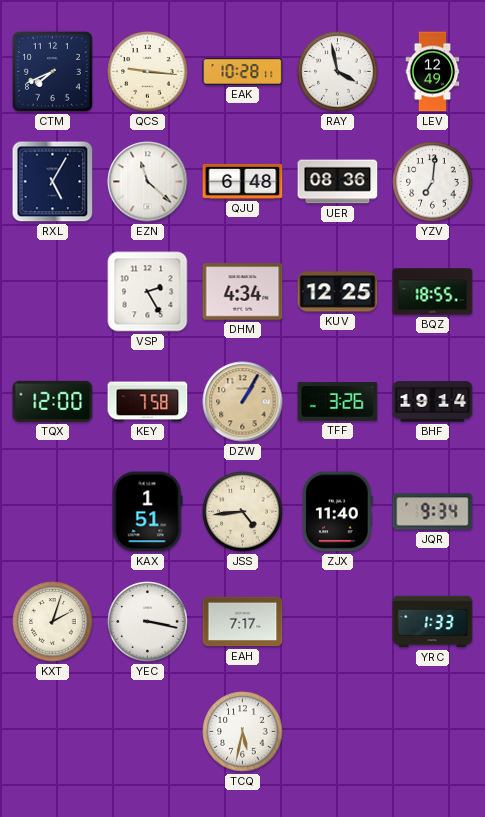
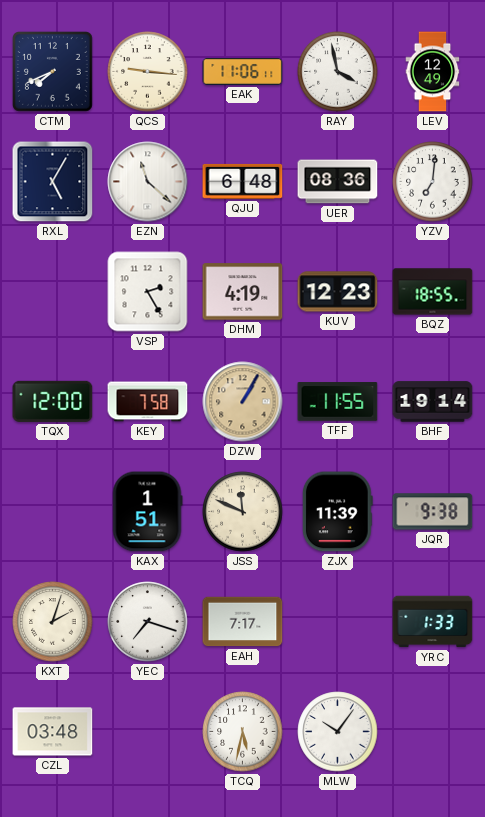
EAK: 10:28 -> 11:06 (243, 71)
DHM: 4:34 -> 4:19 (243, 292)
KUV: 12:25 -> 12:23 (338, 292)
TFF: 3:26 -> 11:55 (338, 402)
JSS: 4:44 -> 11:49 (243, 512)
ZJX: 11:40 -> 11:39 (337, 512)
JQR: 9:34 -> 9:38 (433, 512)
YEC: 3:17 -> 7:18 (148, 622)
CZL: none -> 03:48 (53, 732)
MLW: none -> 10:06 (338, 732)
